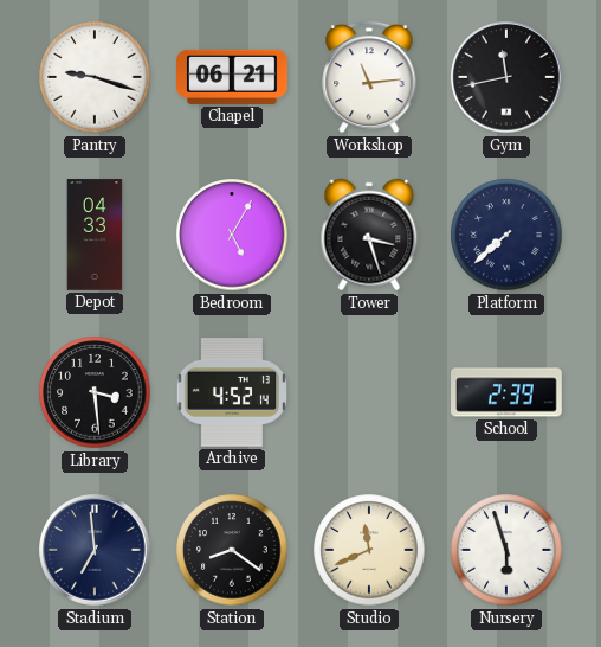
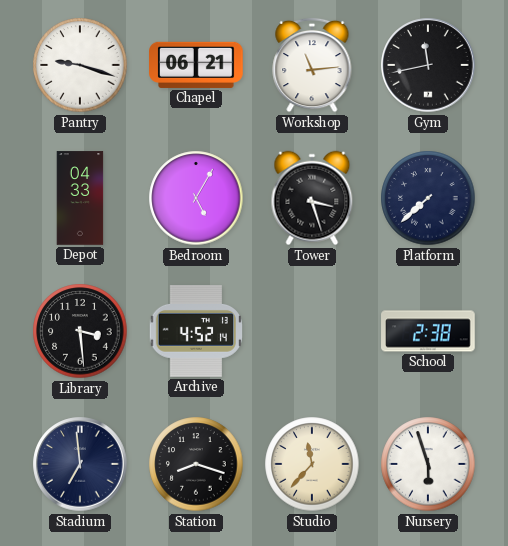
School: 2:39 -> 2:38 (428, 331)
Station: 8:21 -> 8:18 (196, 464)
Studio: 11:41 -> 11:37 (312, 464)
